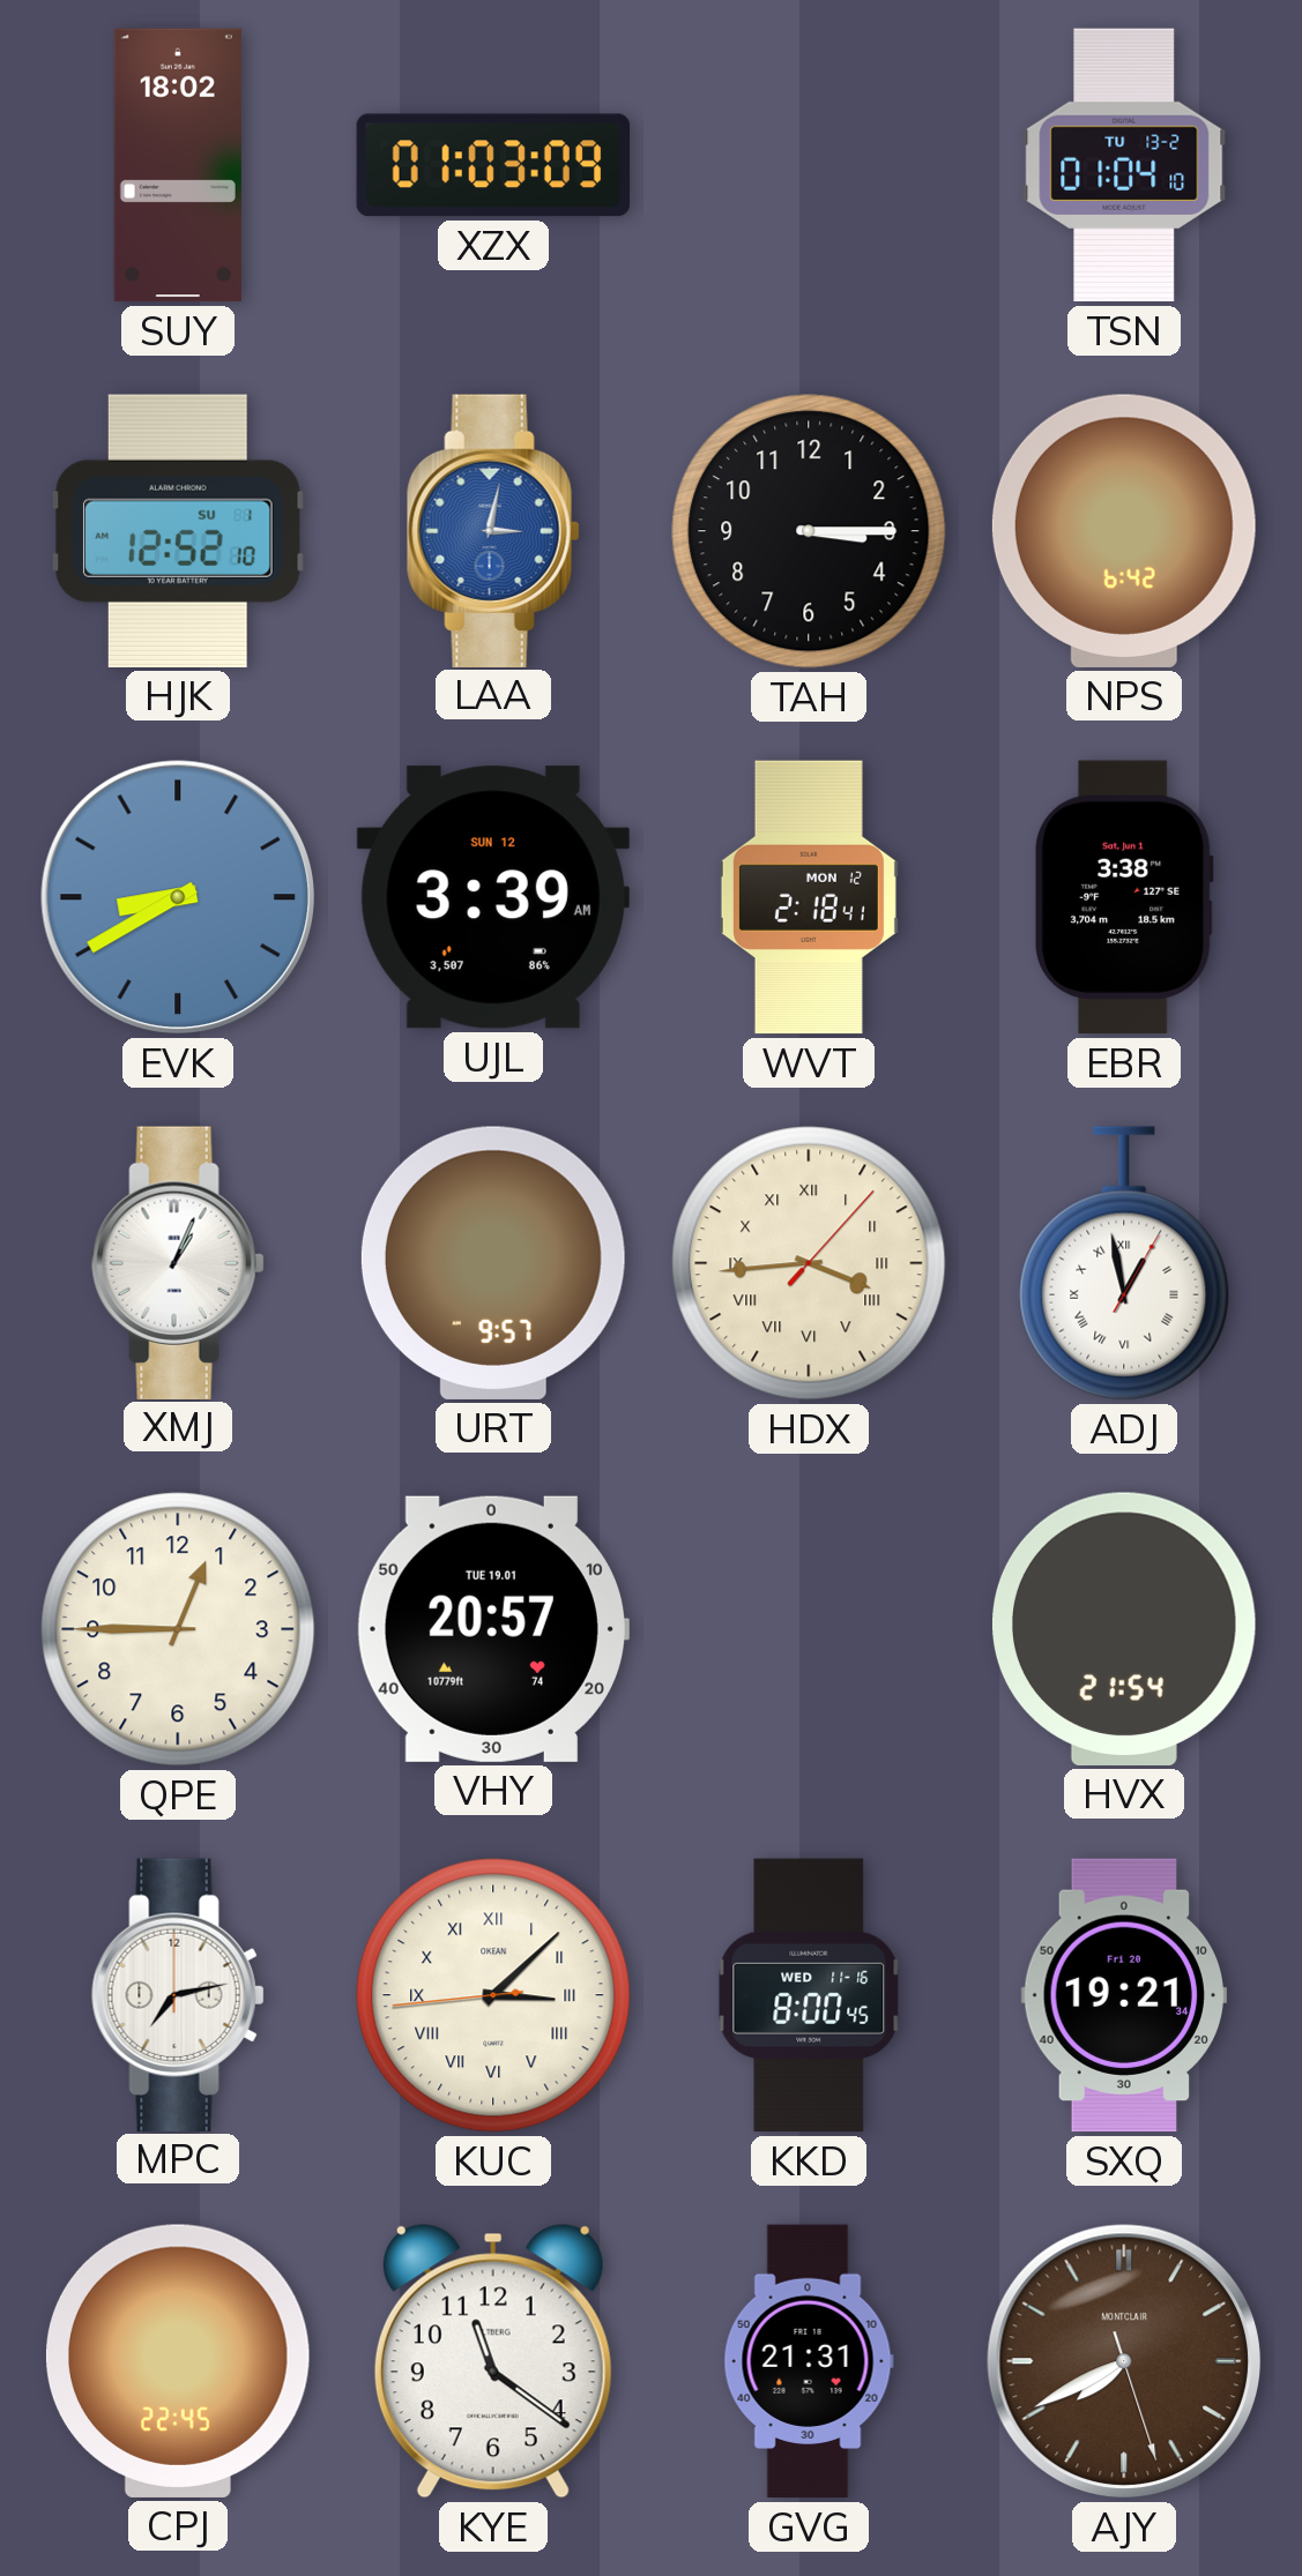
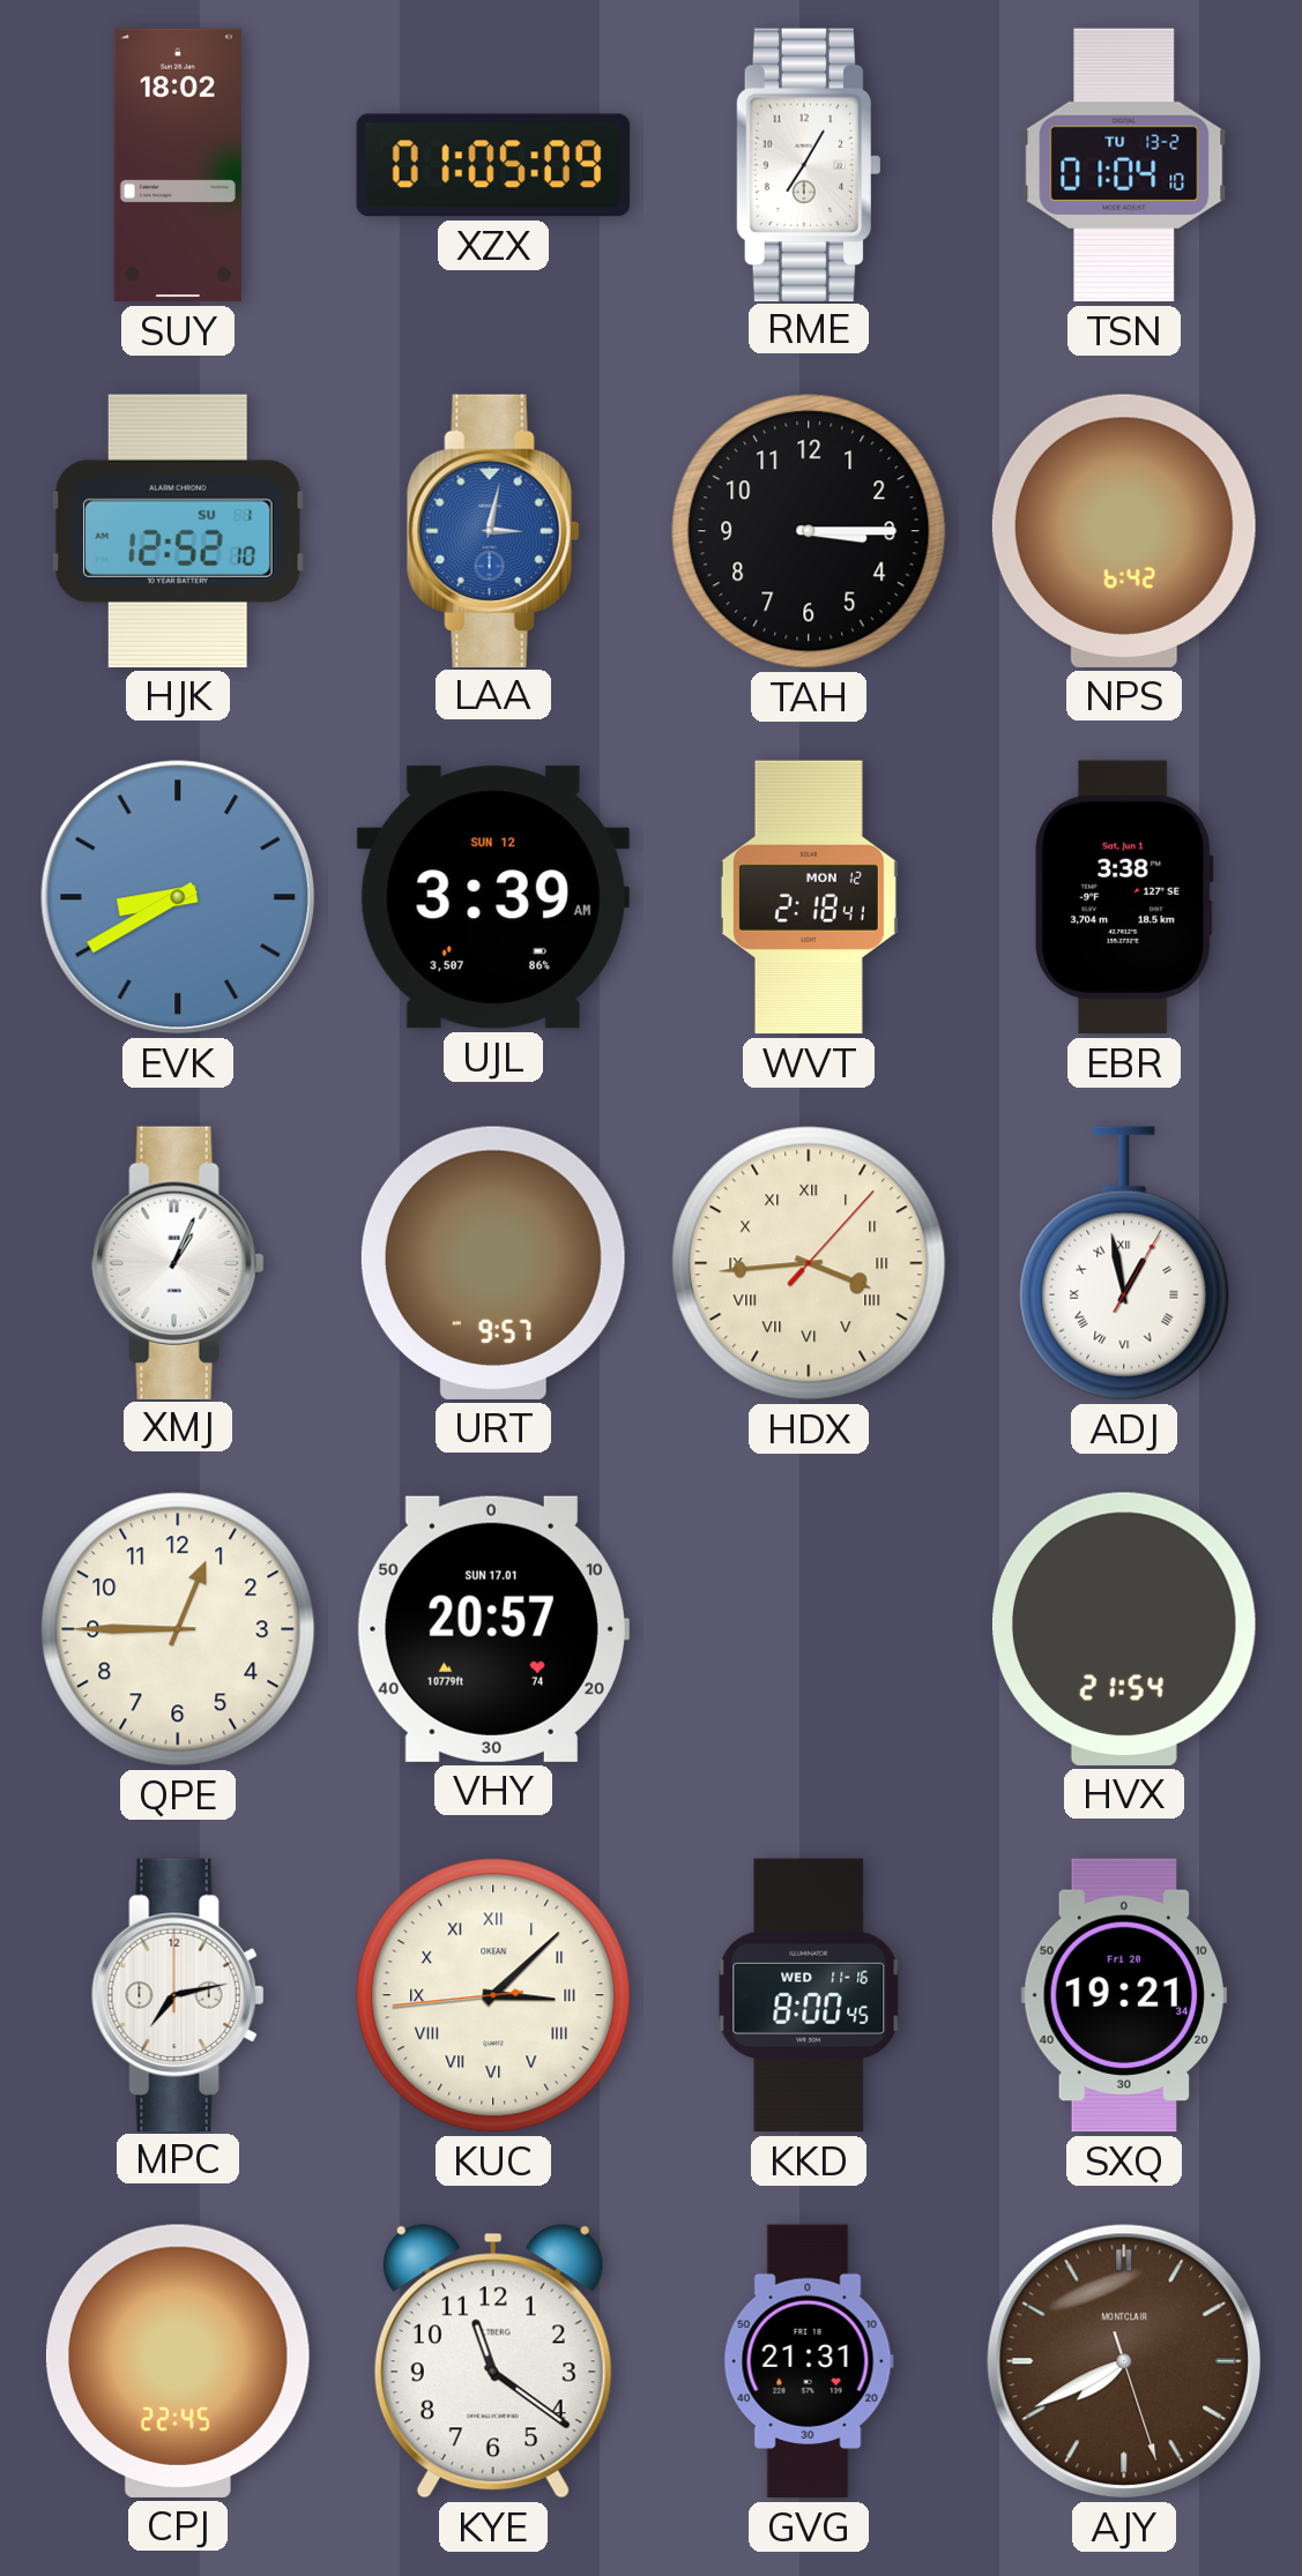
XZX: 01:03 -> 01:05 (493, 165)
RME: none -> 7:05 (808, 164)
VHY date: TUE 19.01 -> SUN 17.01 (492, 1629)
